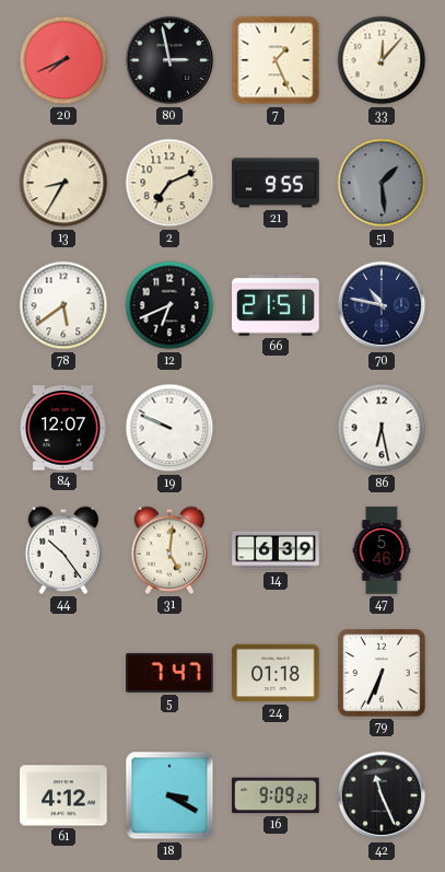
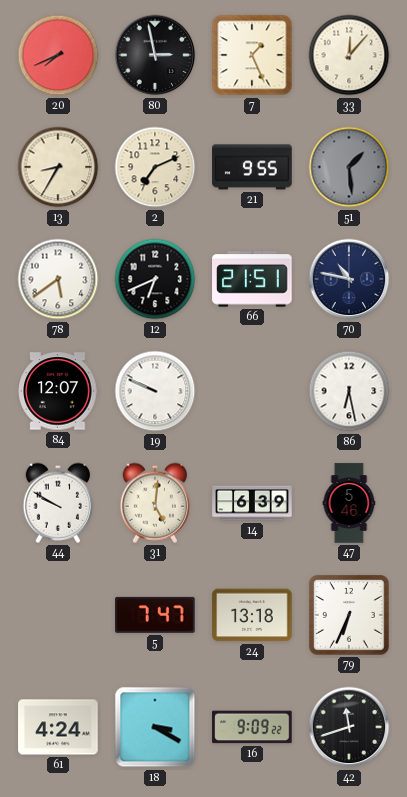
44: 10:24 -> 9:50 (57, 503)
24: 01:18 -> 13:18 (252, 615)
61: 4:12 -> 4:24 (58, 727)
42: 11:26 -> 11:42 (349, 727)
